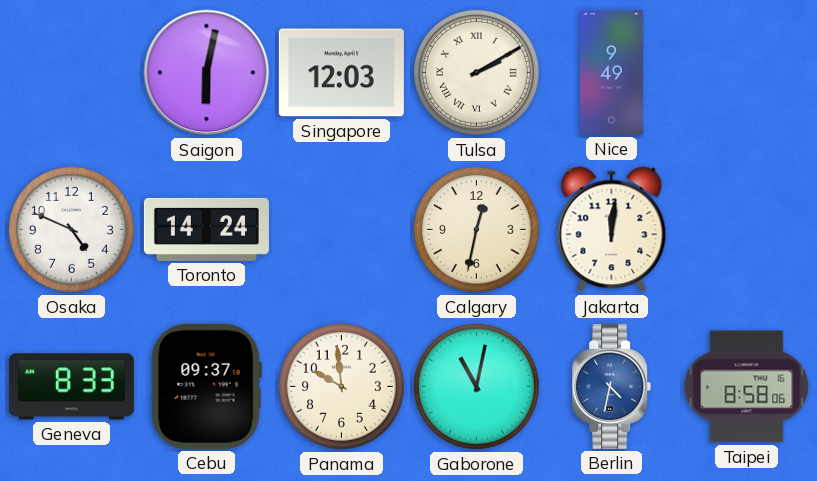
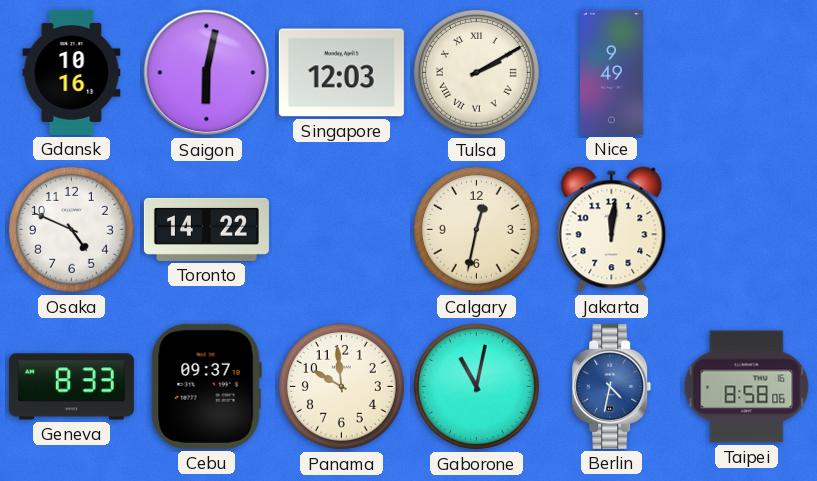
Gdansk: none -> 10:16 (72, 72)
Toronto: 14:24 -> 14:22 (206, 229)
